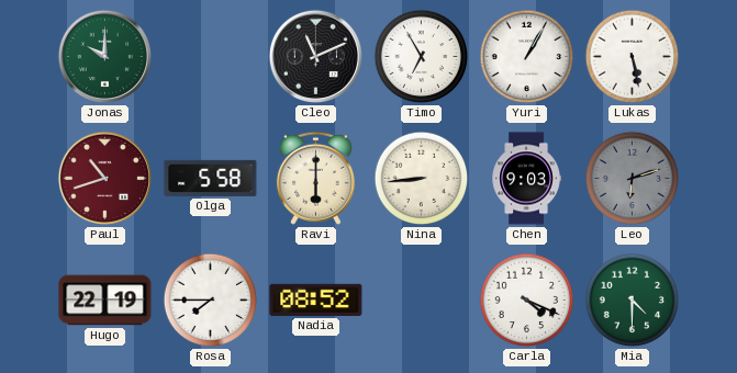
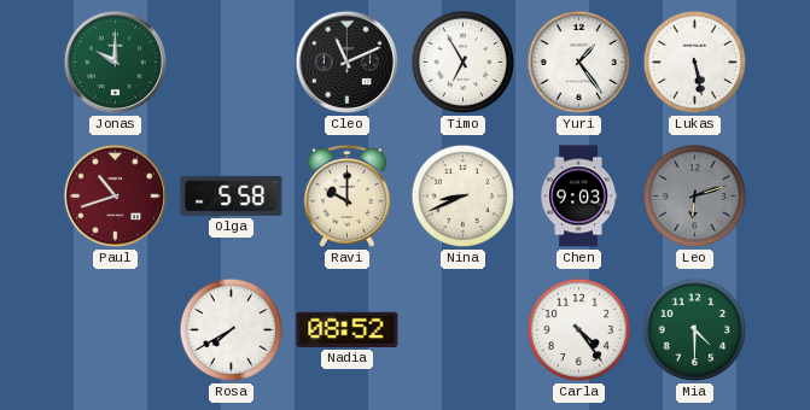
Yuri: 1:05 -> 1:24 (579, 63)
Ravi: 6:00 -> 10:00 (346, 195)
Nina: 8:44 -> 8:41 (464, 197)
Hugo: 22:19 -> none (105, 301)
Rosa: 7:45 -> 7:40 (232, 330)
Carla: 4:19 -> 4:24 (579, 330)
